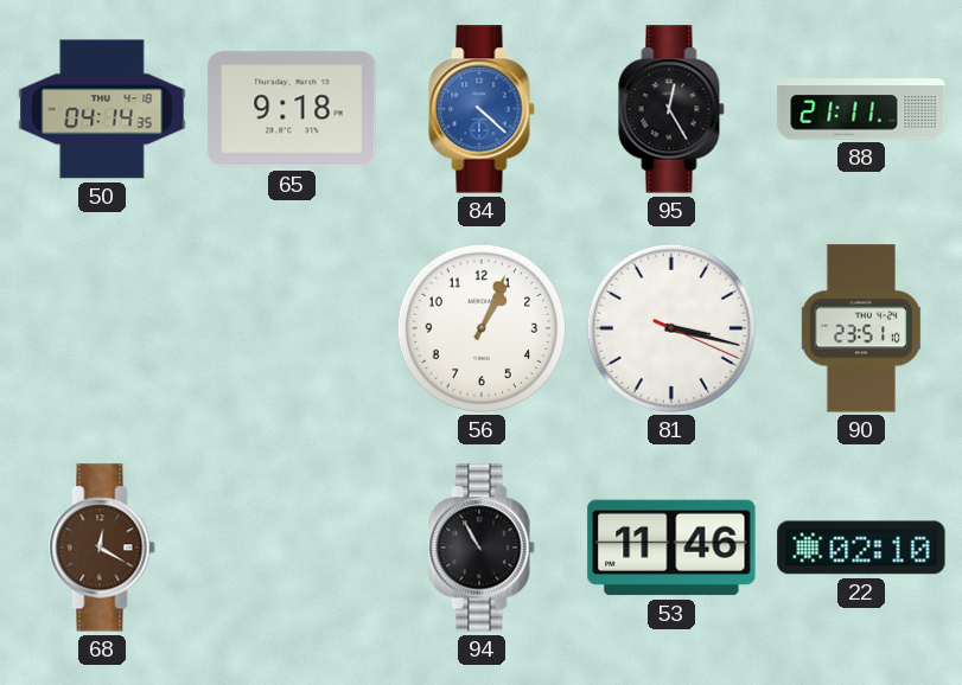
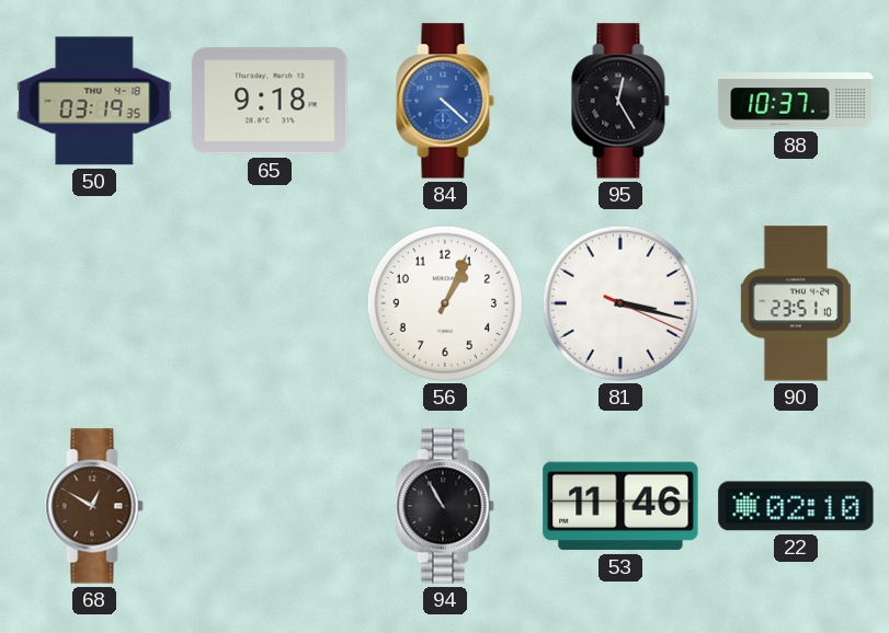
50: 04:14 -> 03:19 (94, 101)
88: 21:11 -> 10:37 (796, 101)
68: 12:20 -> 12:50 (94, 506)
